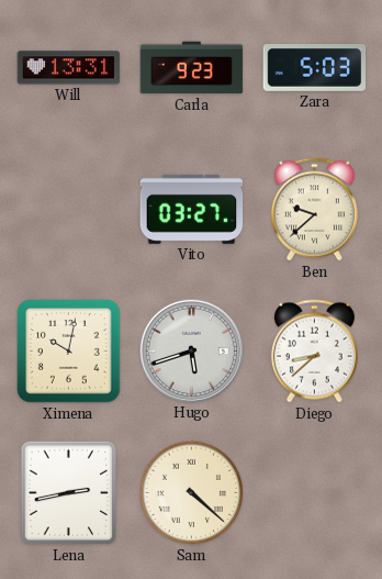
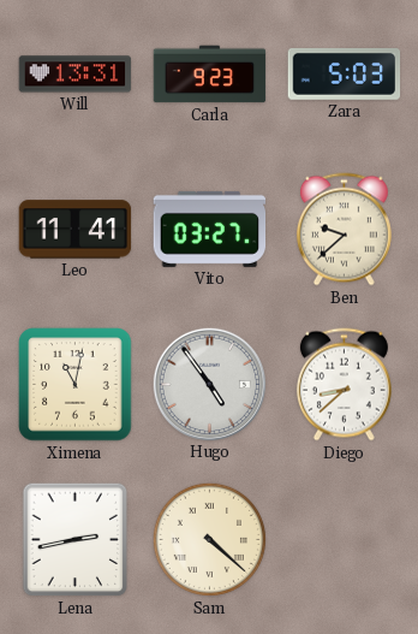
Leo: none -> 11:41 (76, 230)
Ximena: 10:02 -> 11:02 (76, 385)
Hugo: 5:42 -> 4:54 (209, 384)
